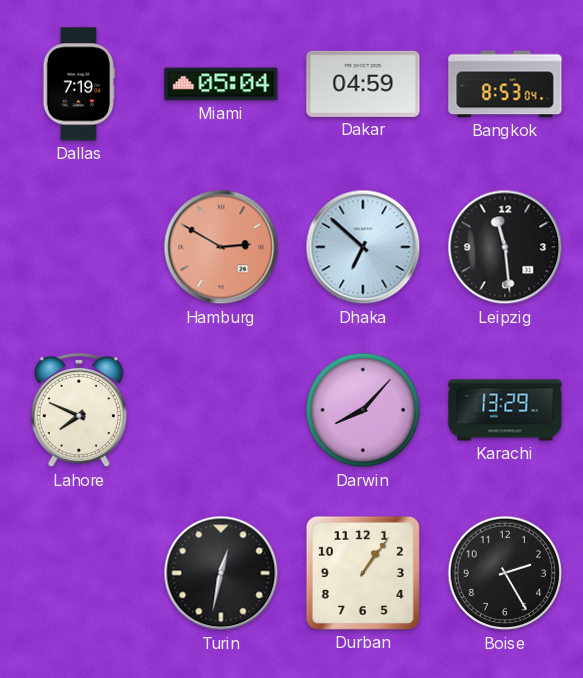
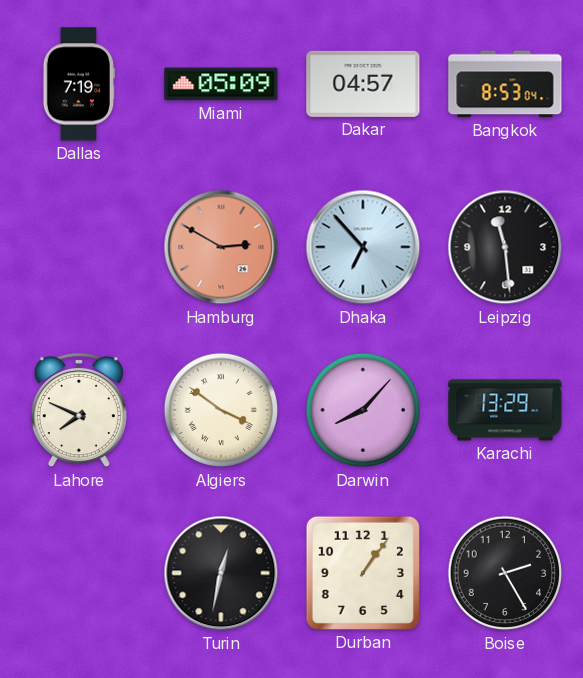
Miami: 05:04 -> 05:09 (221, 84)
Dakar: 04:59 -> 04:57 (363, 84)
Dhaka: 6:52 -> 6:53 (363, 247)
Algiers: none -> 3:51 (221, 410)
